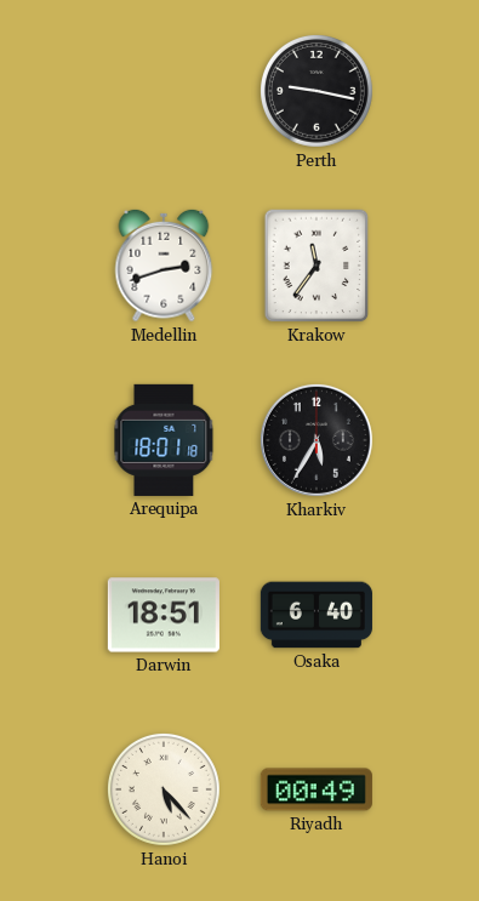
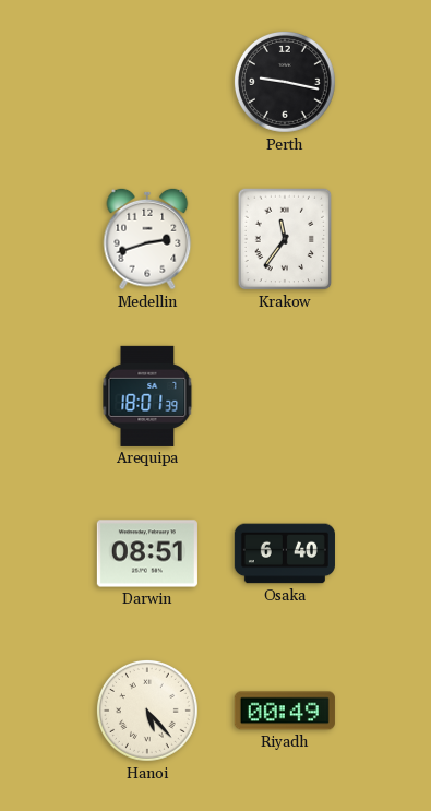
Arequipa: 18:01:18 -> 18:01:39 (147, 396)
Kharkiv: 5:35 -> none (317, 440)
Darwin: 18:51 -> 08:51 (147, 553)
